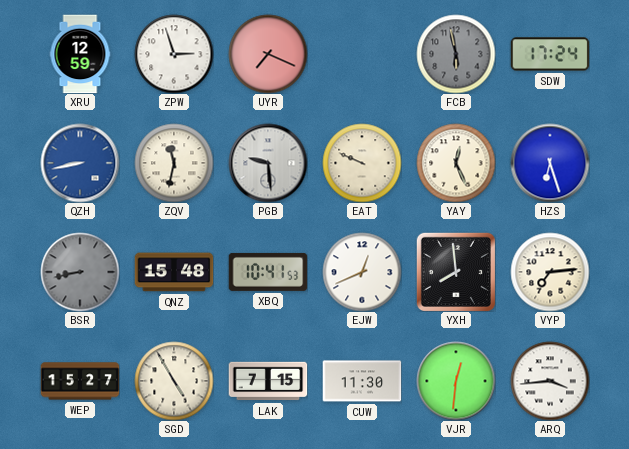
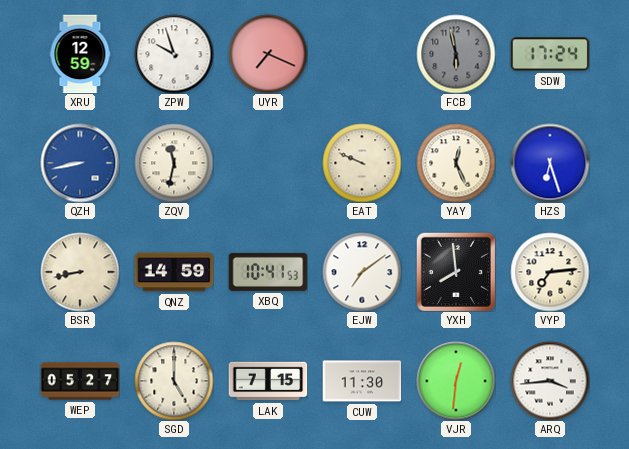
ZPW: 2:57 -> 9:57 (174, 54)
PGB: 9:29 -> none (268, 163)
BSR dial: grey -> cream (80, 272)
QNZ: 15:48 -> 14:59 (174, 272)
EJW: 12:41 -> 7:09 (362, 272)
WEP: 15:27 -> 05:27 (80, 381)
SGD: 4:55 -> 5:00 (174, 381)
